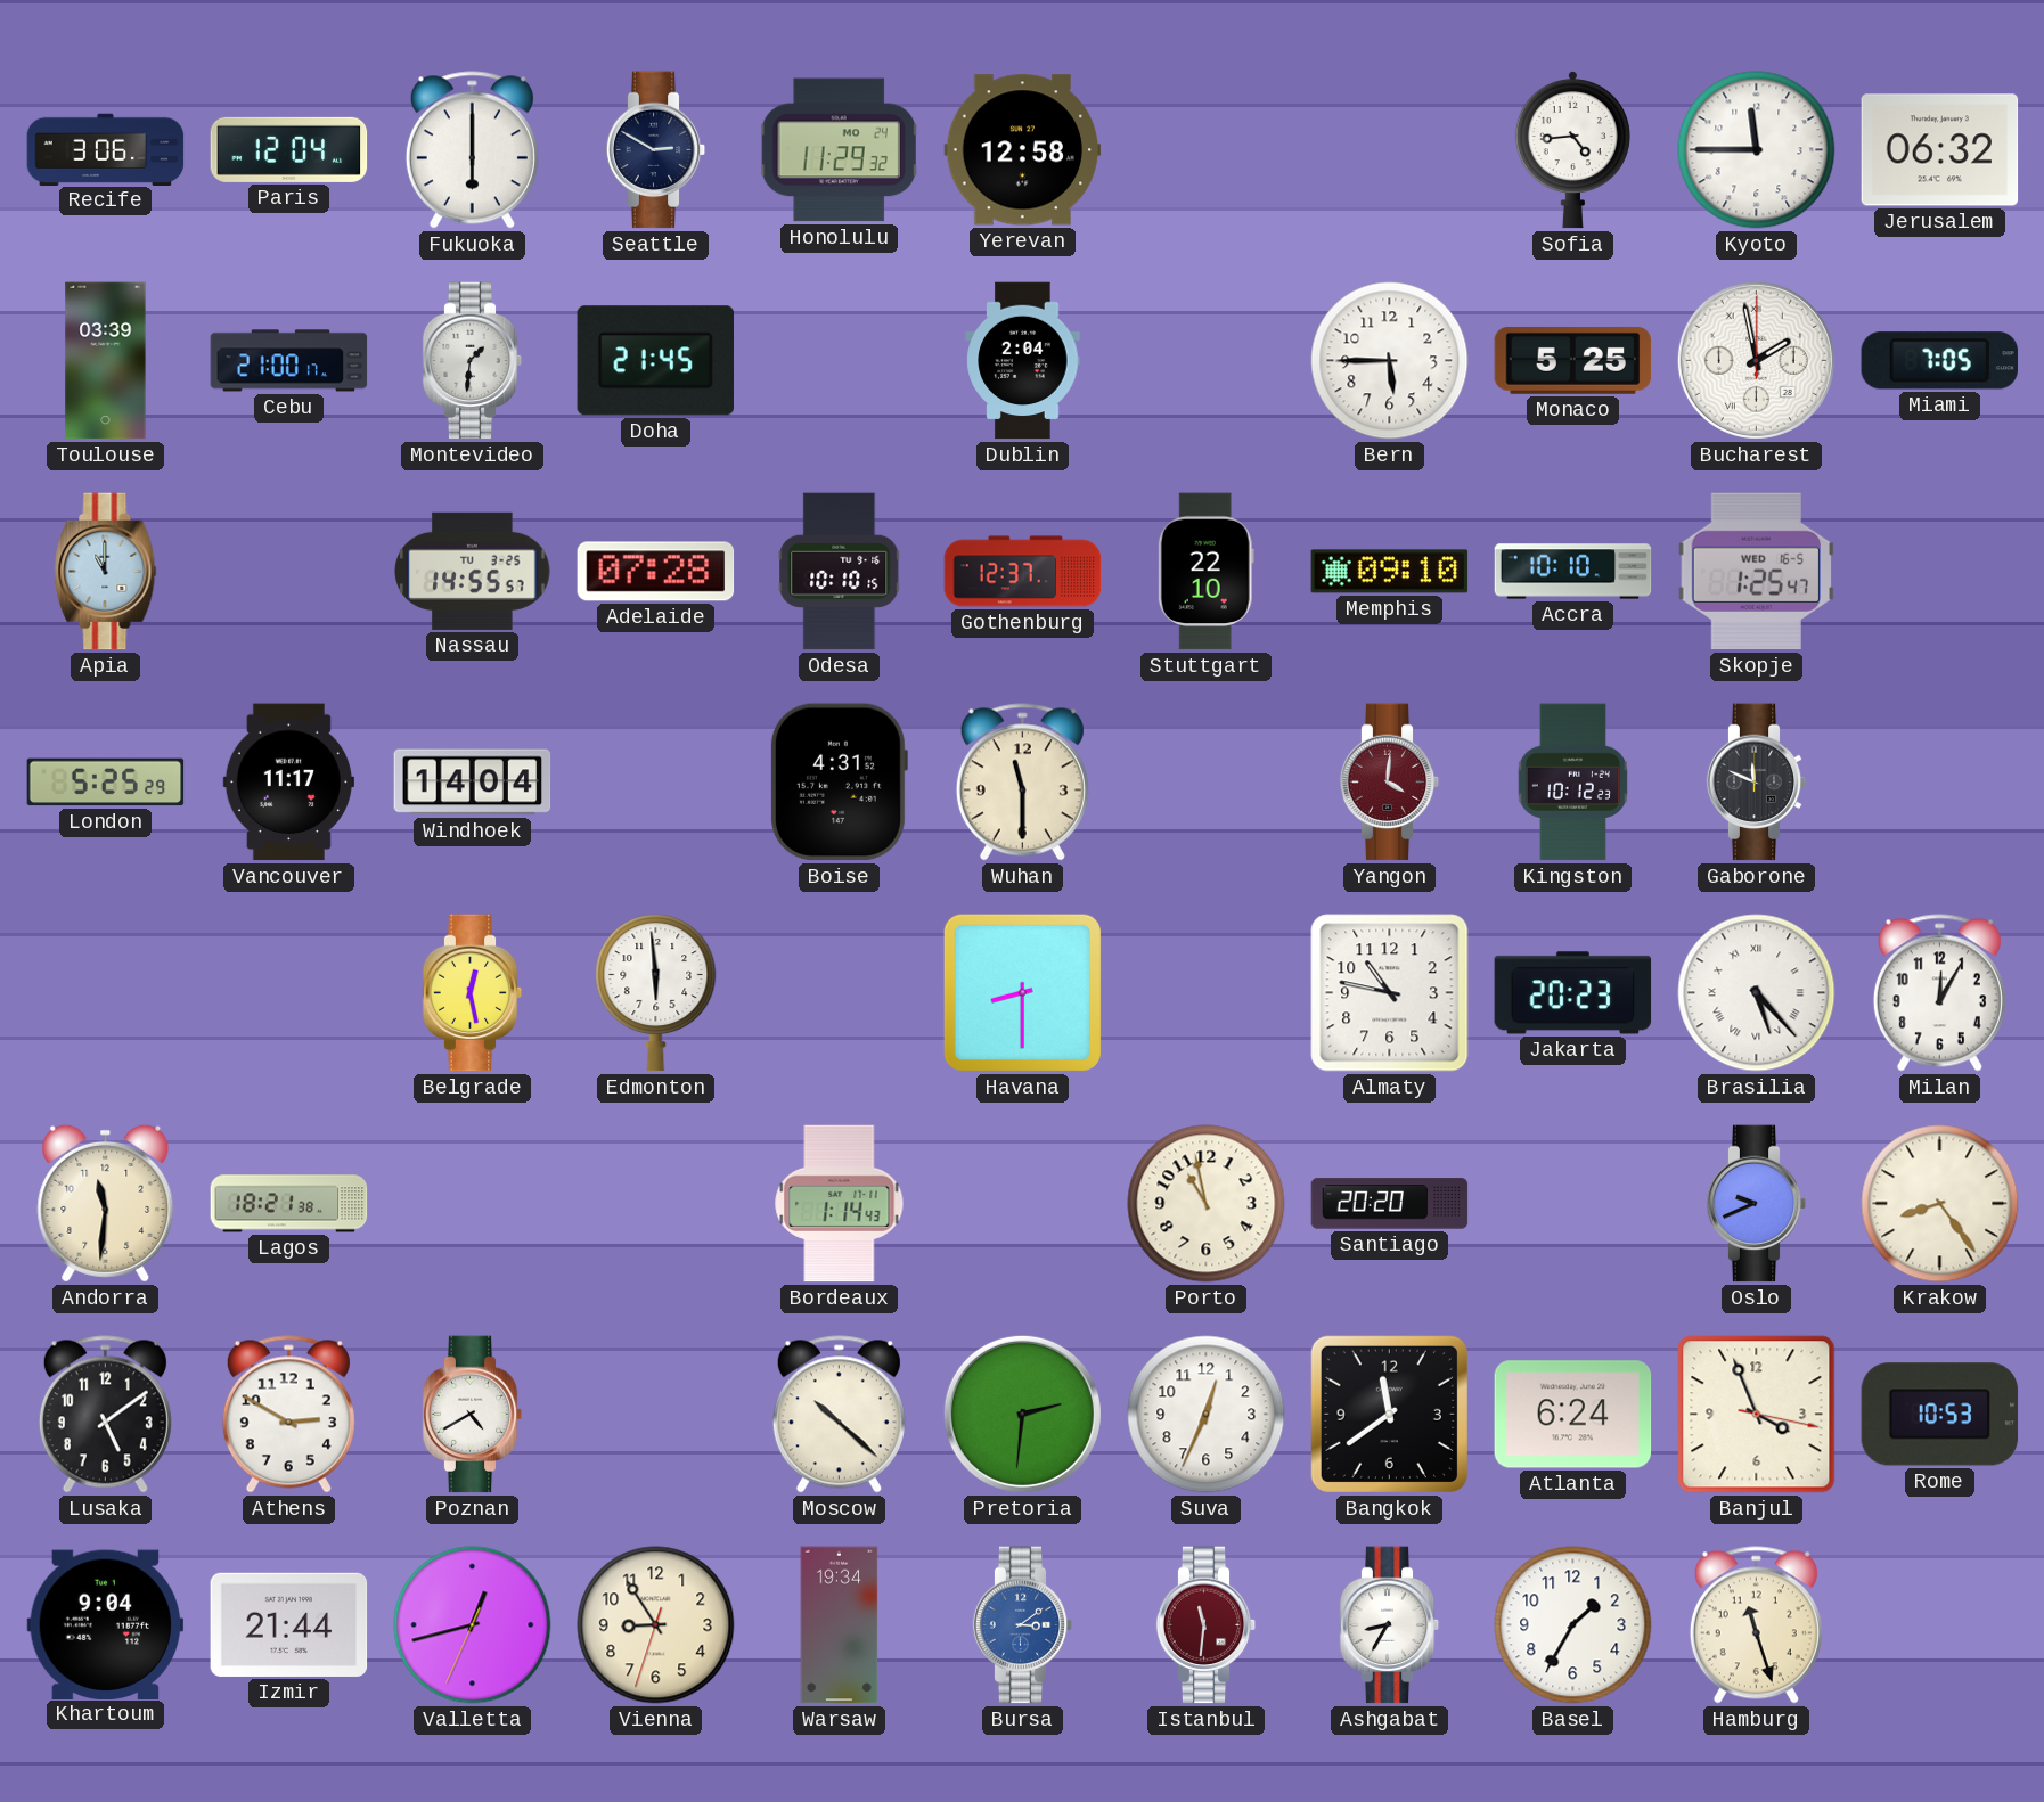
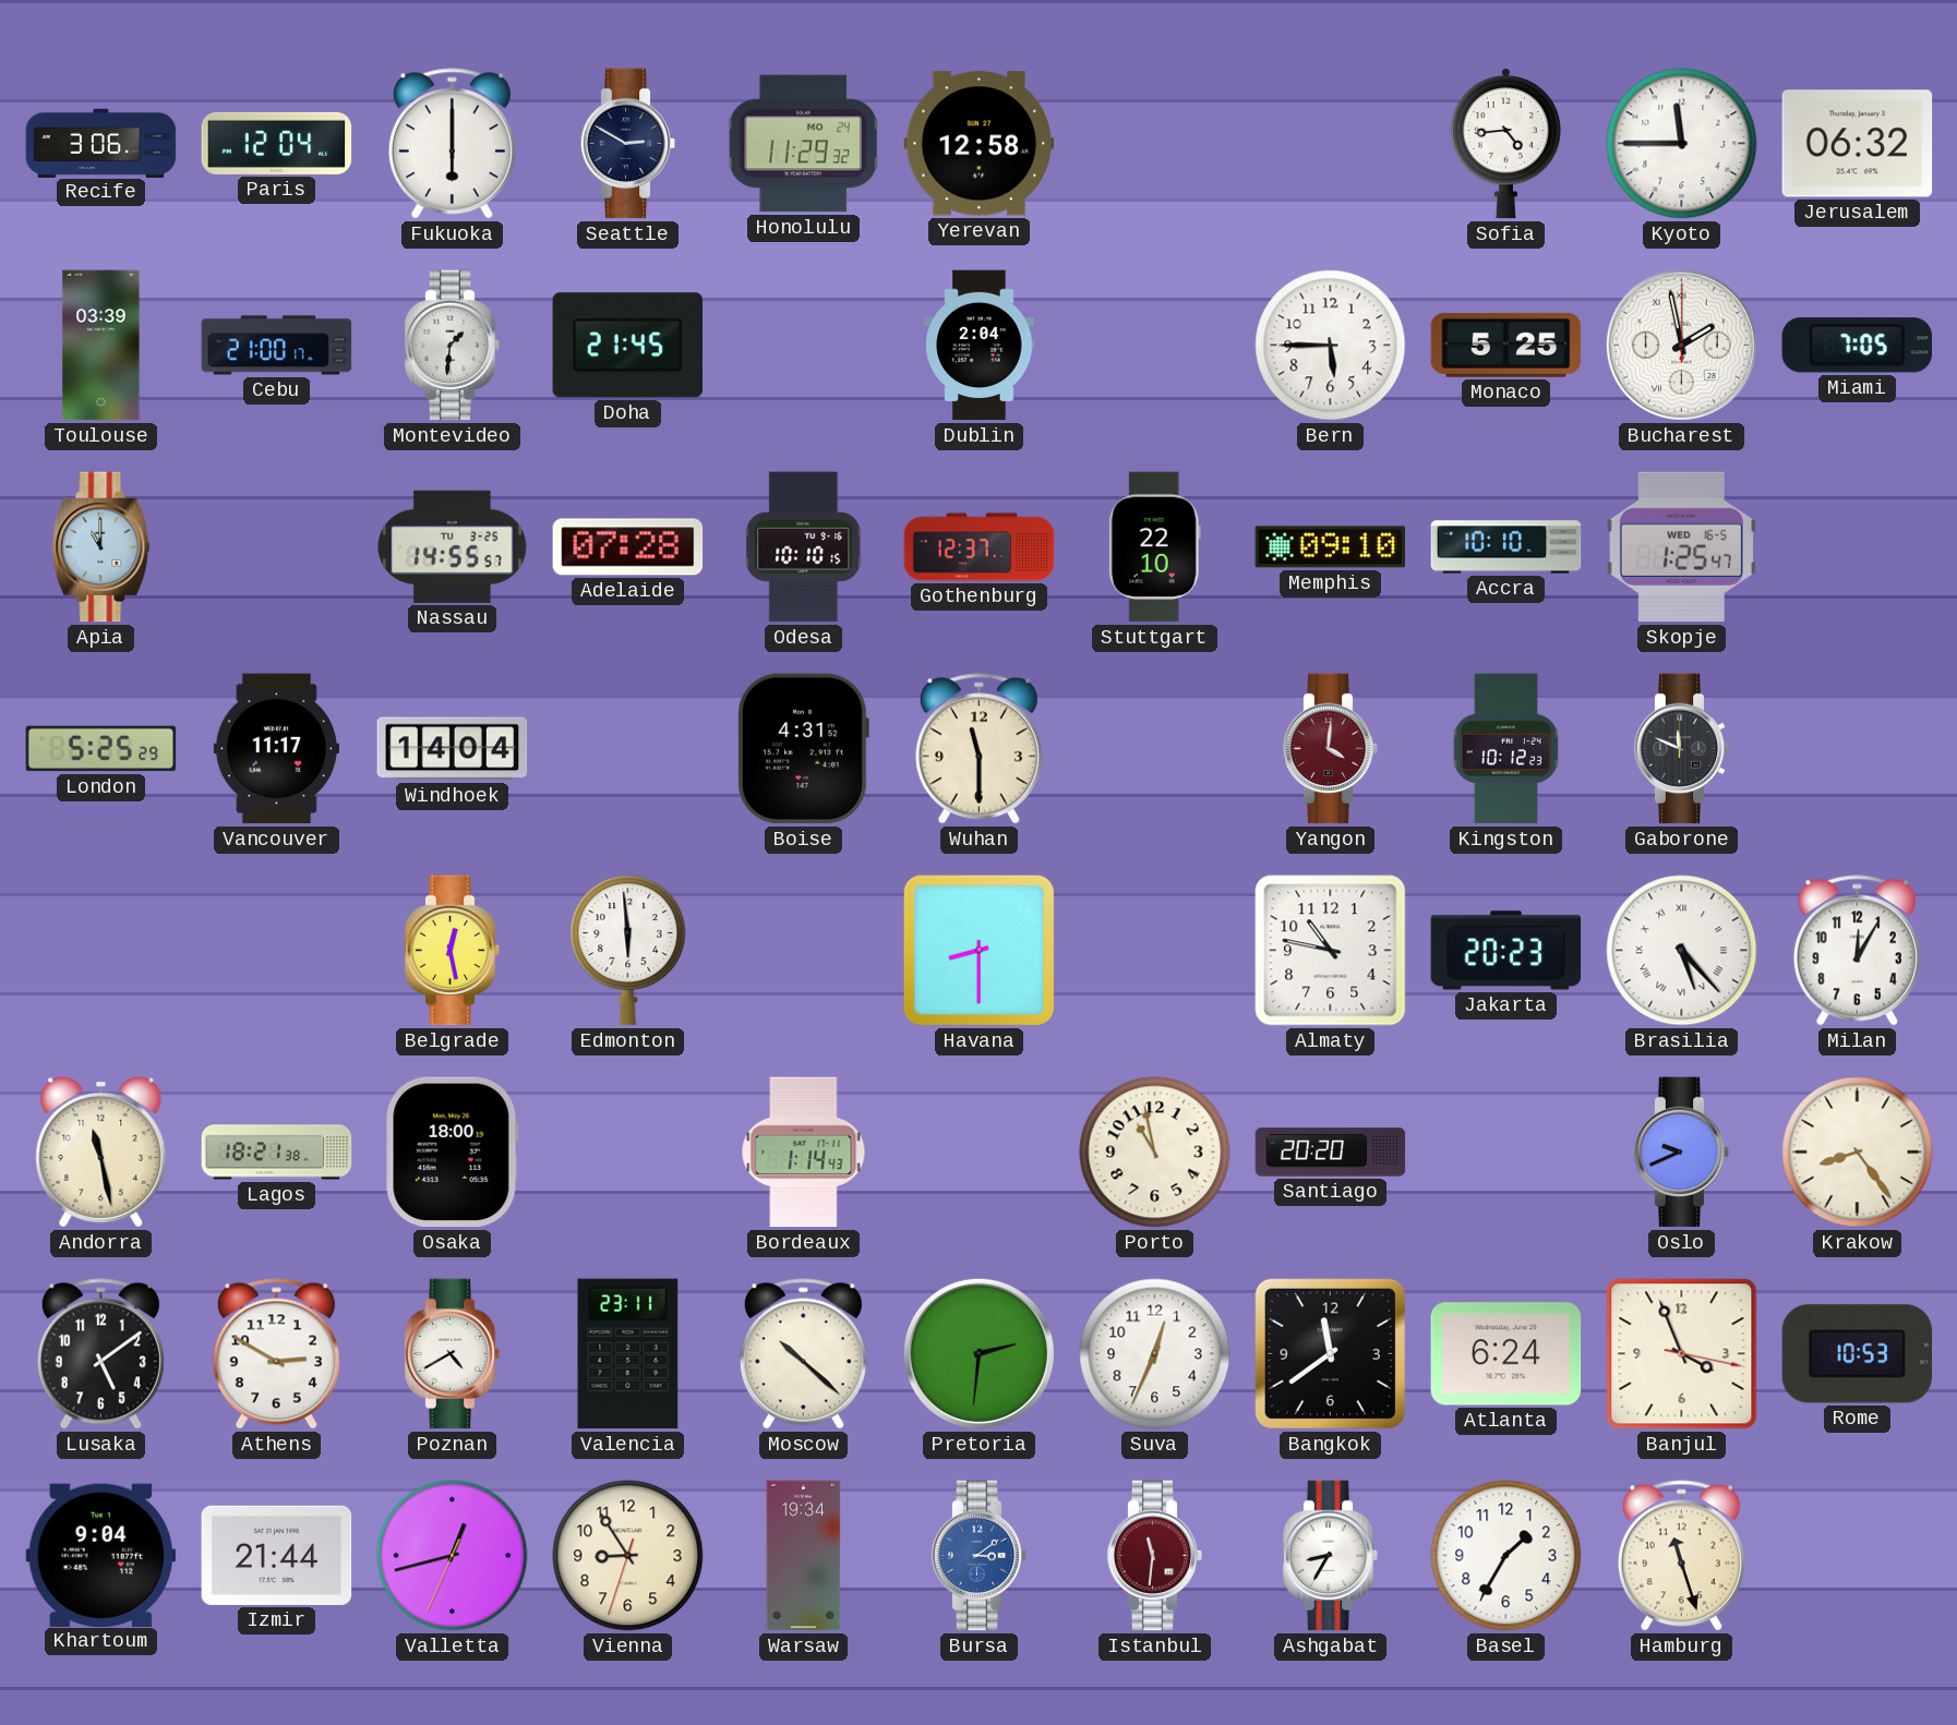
Andorra: 11:31 -> 11:28 (101, 1151)
Osaka: none -> 18:00 (452, 1153)
Valencia: none -> 23:11 (628, 1354)
